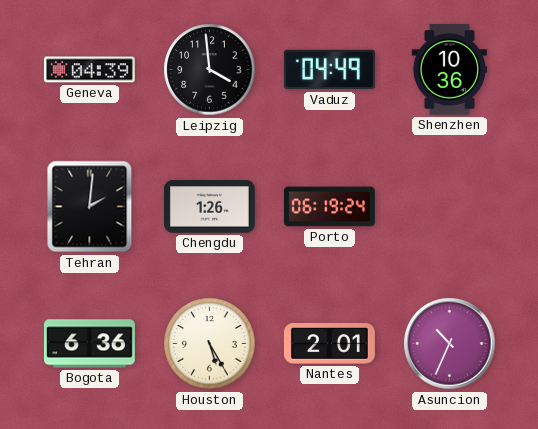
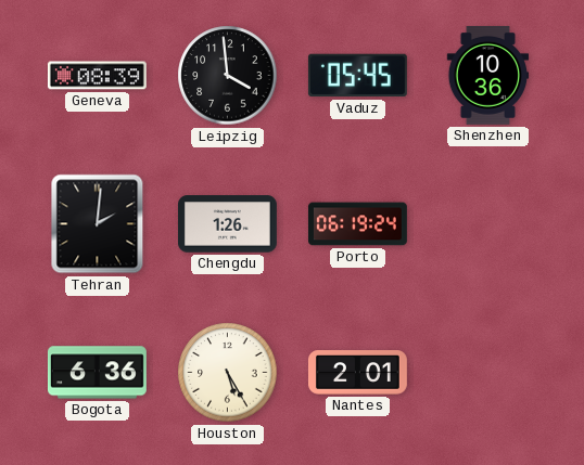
Geneva: 04:39 -> 08:39 (97, 76)
Vaduz: 04:49 -> 05:45 (357, 76)
Asuncion: 10:34 -> none (450, 344)
